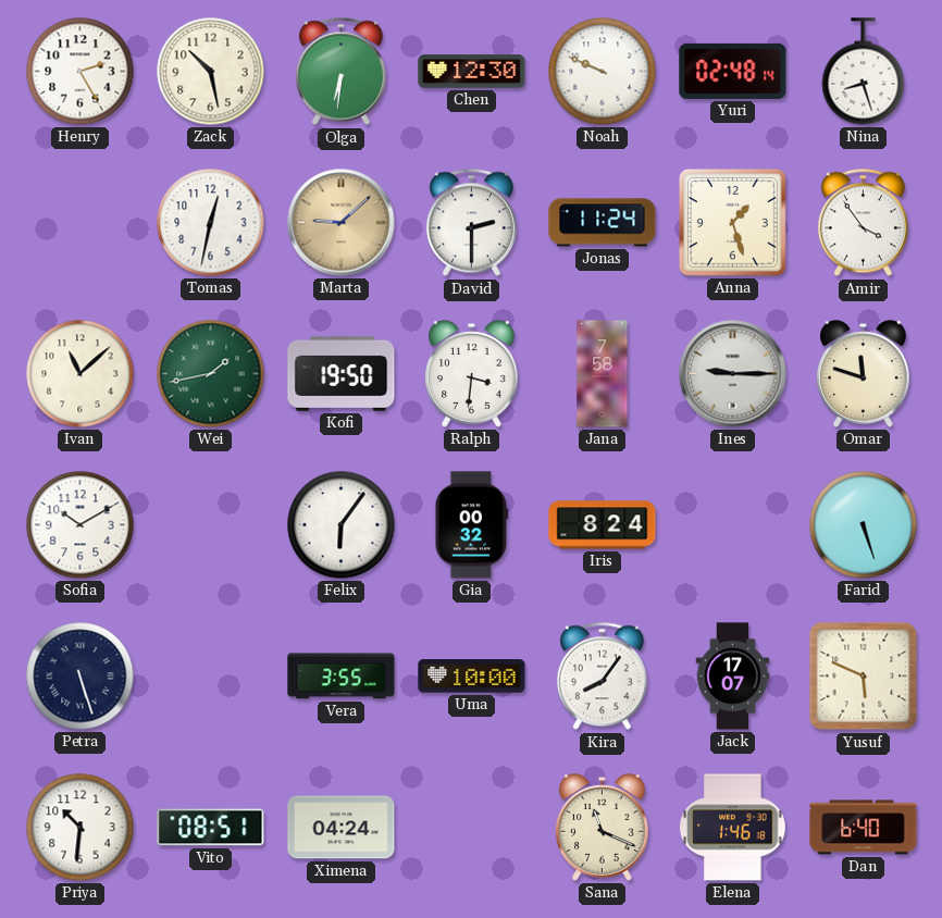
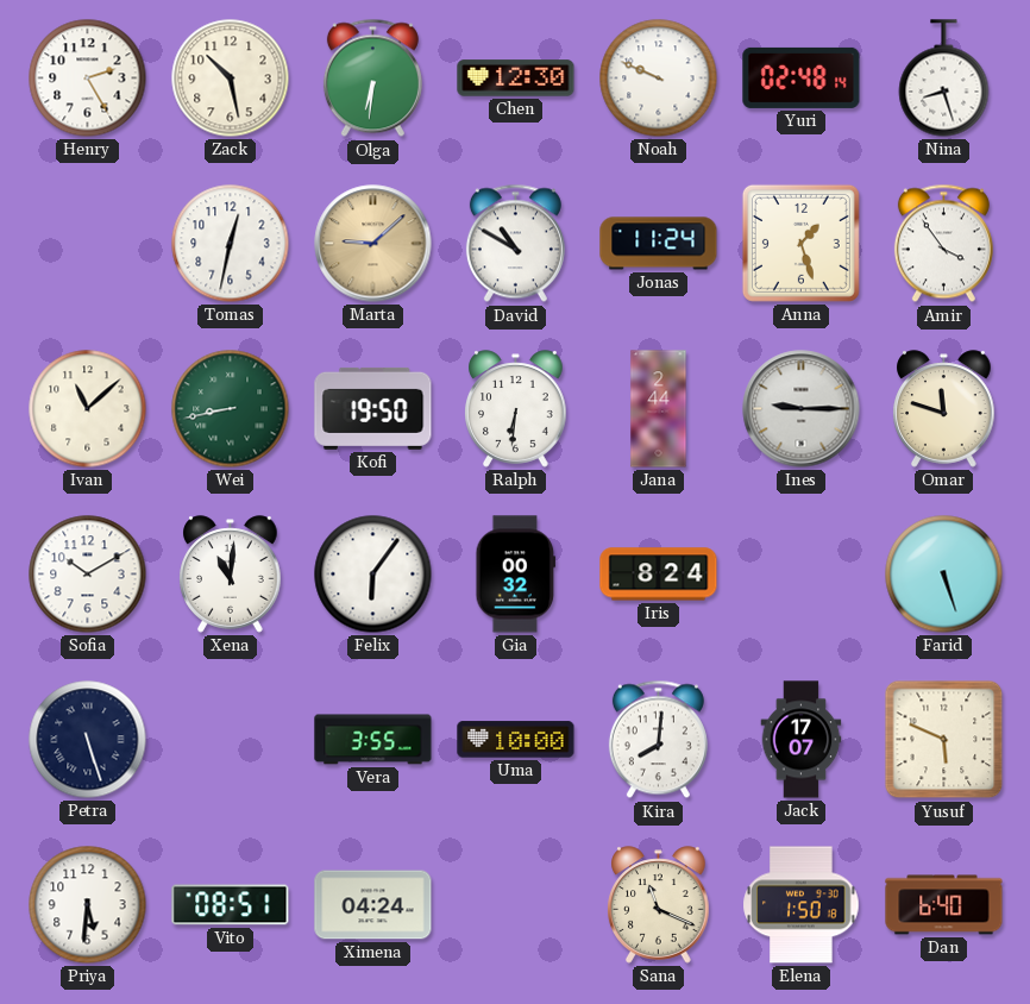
David: 2:30 -> 10:50 (515, 244)
Wei: 1:43 -> 8:43 (231, 409)
Ralph: 3:31 -> 6:31 (516, 409)
Jana: 7:58 -> 2:44 (659, 409)
Xena: none -> 11:01 (231, 575)
Kira: 8:06 -> 8:01 (658, 740)
Priya: 10:31 -> 5:31 (88, 905)
Elena: 1:46 -> 1:50 (802, 905)
